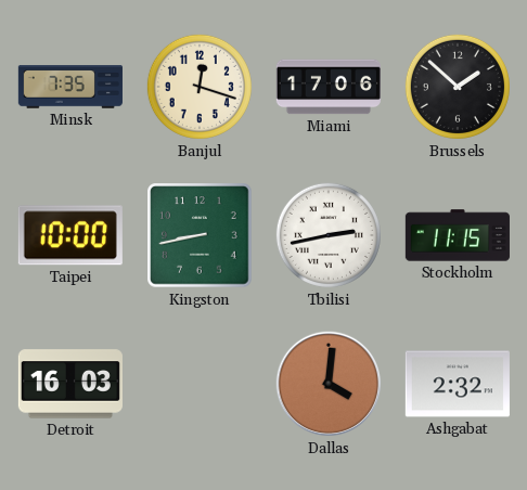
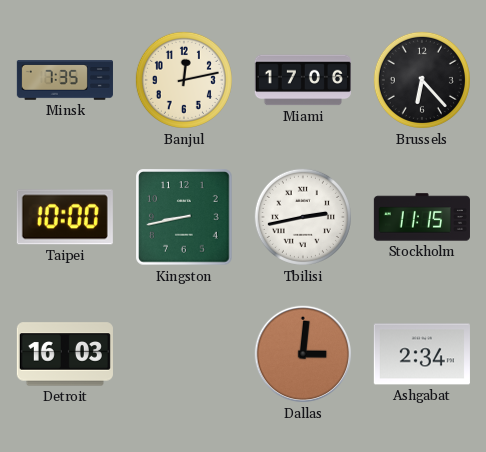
Banjul: 12:18 -> 12:13 (184, 80)
Brussels: 1:52 -> 6:23 (422, 80)
Dallas: 4:01 -> 3:01 (303, 354)
Ashgabat: 2:32 -> 2:34 (422, 354)
